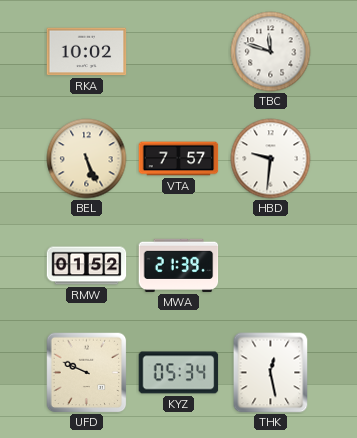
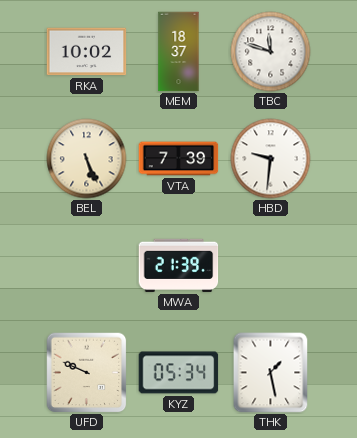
MEM: none -> 18:37 (179, 52)
VTA: 7:57 -> 7:39 (179, 159)
RMW: 01:52 -> none (87, 266)
THK: 12:28 -> 1:28 (271, 373)
